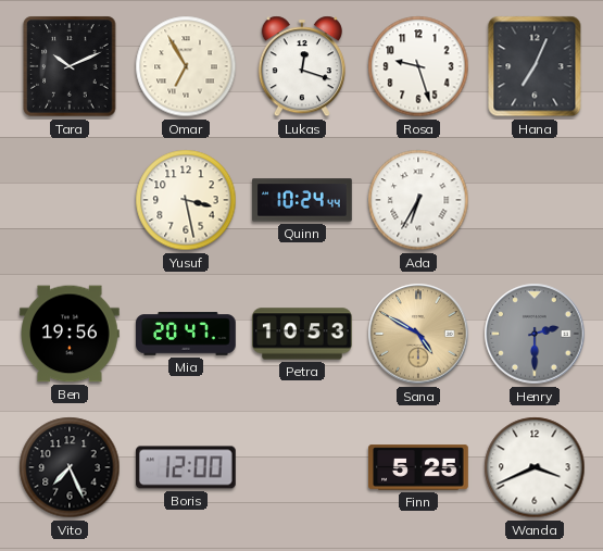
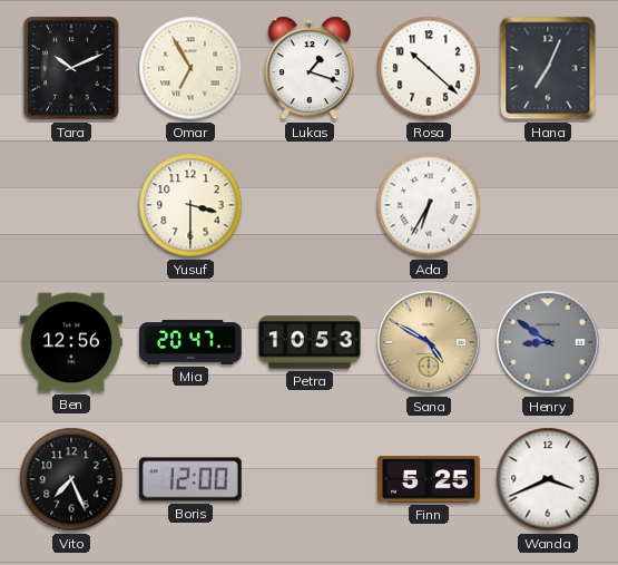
Lukas: 12:18 -> 1:18 (310, 68)
Rosa: 9:27 -> 10:22 (429, 68)
Yusuf: 3:28 -> 3:30 (190, 205)
Quinn: 10:24 -> none (303, 200)
Ben: 19:56 -> 12:56 (72, 342)
Henry: 2:30 -> 8:51 (548, 342)
